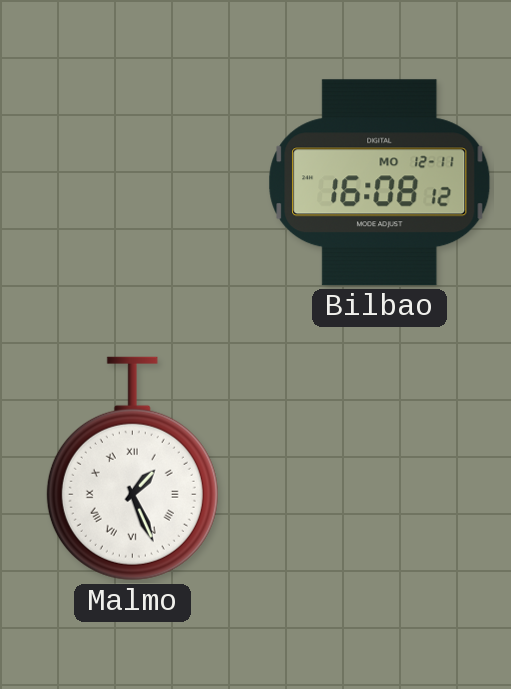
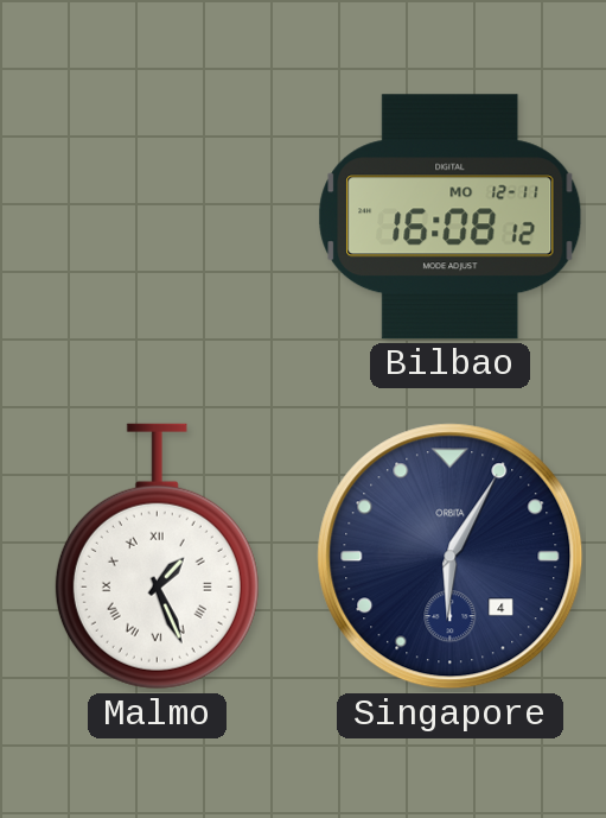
Singapore: none -> 6:05 (451, 557)
